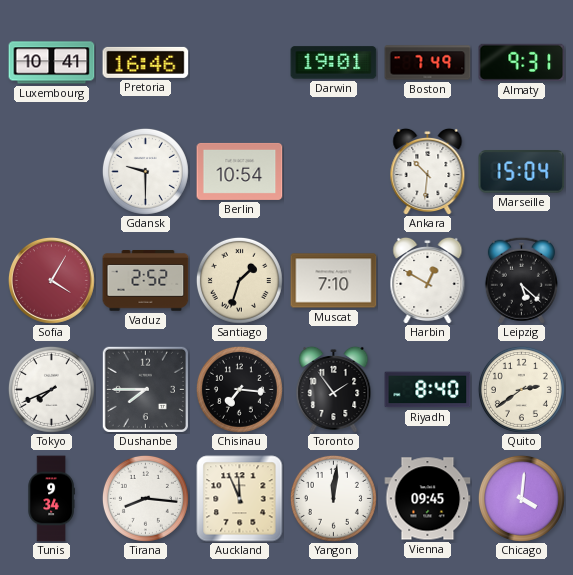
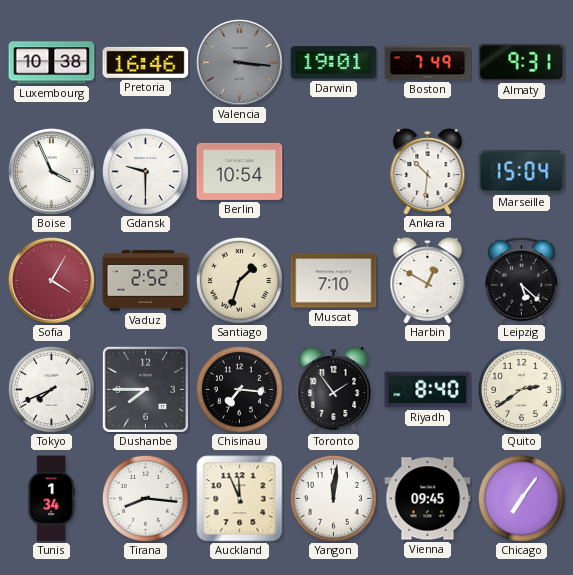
Luxembourg: 10:41 -> 10:38 (52, 63)
Valencia: none -> 3:16 (239, 62)
Boise: none -> 3:56 (51, 171)
Tunis: 9:34 -> 1:34 (51, 499)
Chicago: 4:01 -> 7:06 (521, 498)
